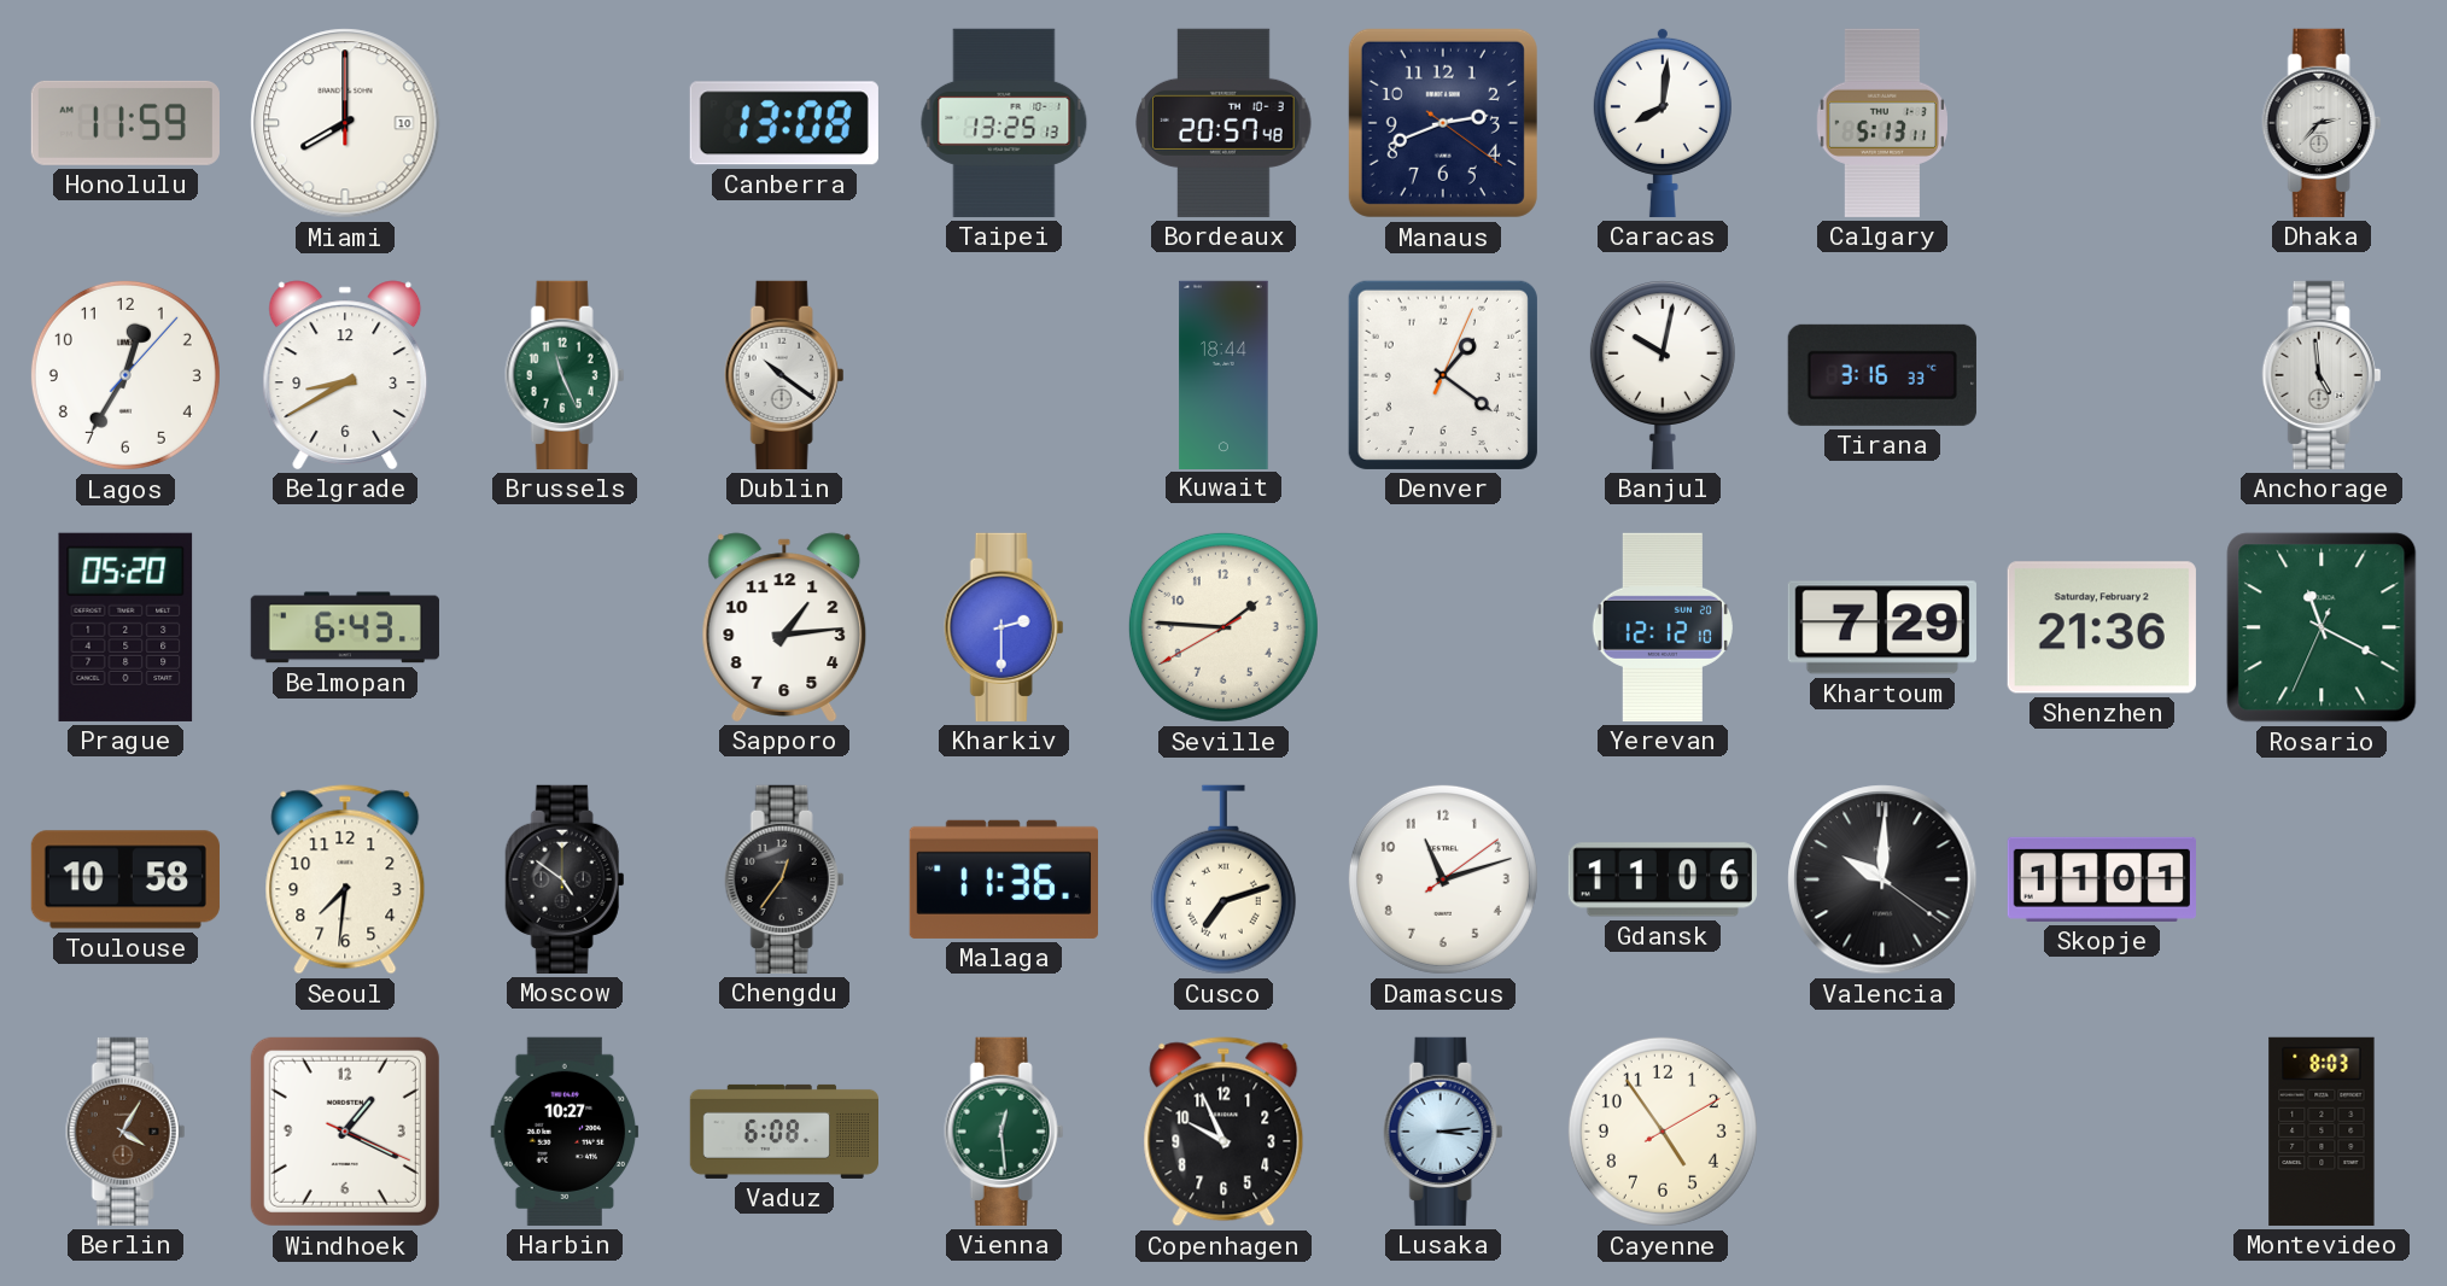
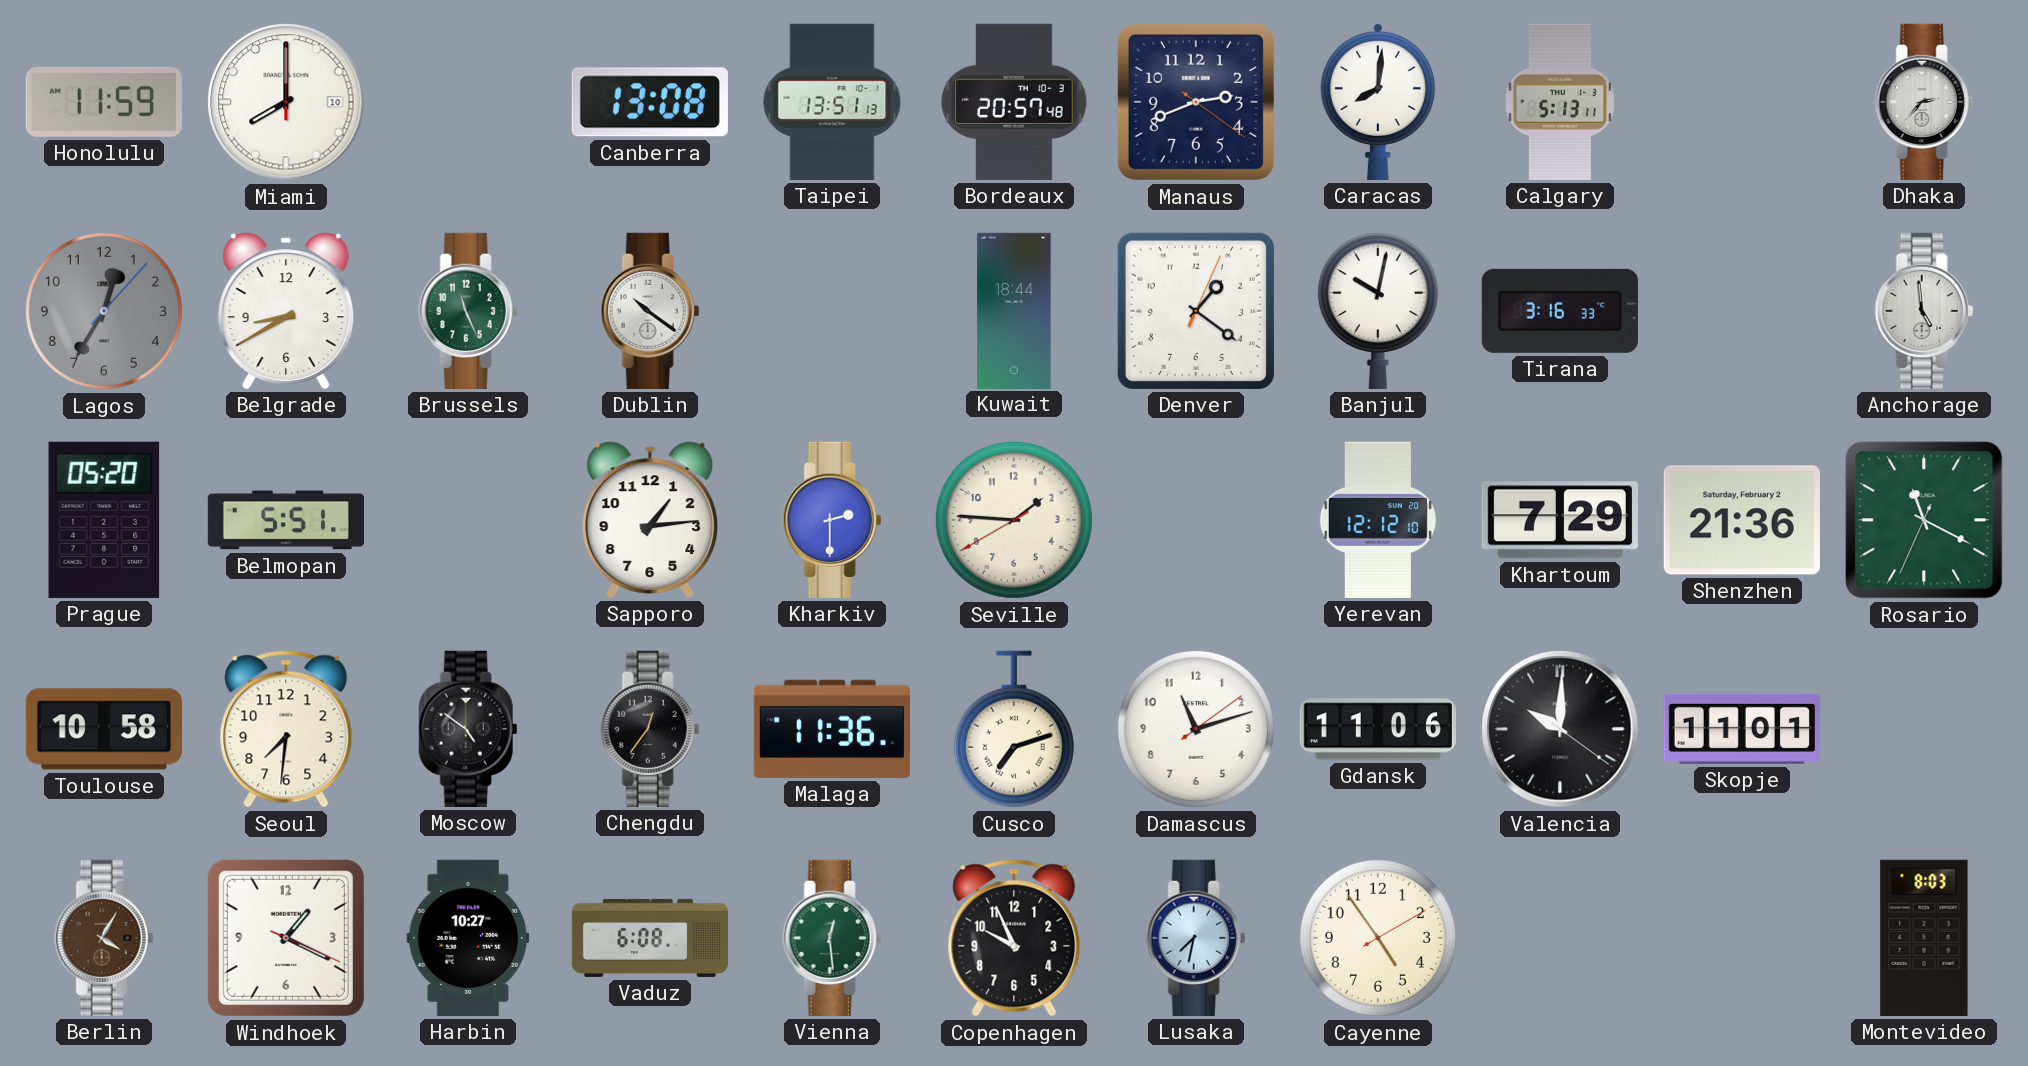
Taipei: 13:25 -> 13:51 (832, 102)
Lagos dial: white -> grey (104, 311)
Belmopan: 6:43 -> 5:51 (286, 520)
Lusaka: 3:14 -> 7:32 (1196, 938)
